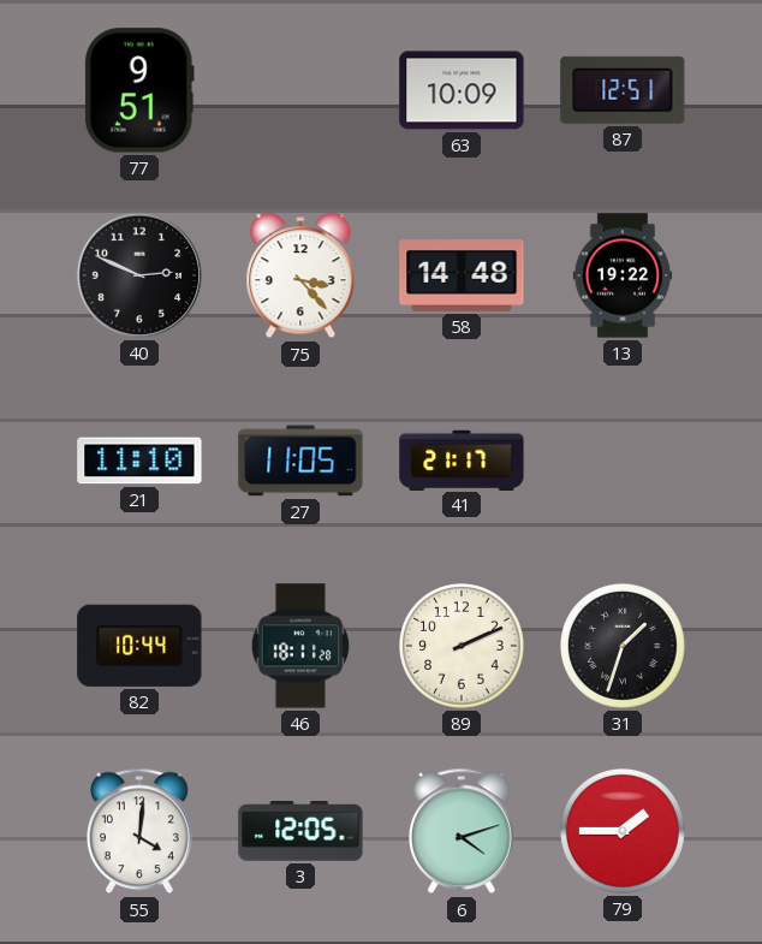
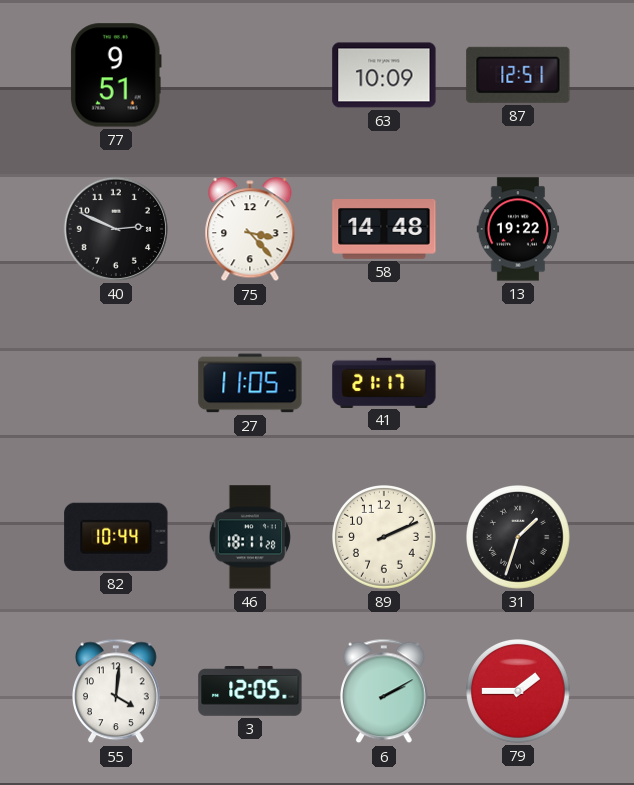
21: 11:10 -> none (139, 461)
6: 4:12 -> 2:10 (385, 691)
